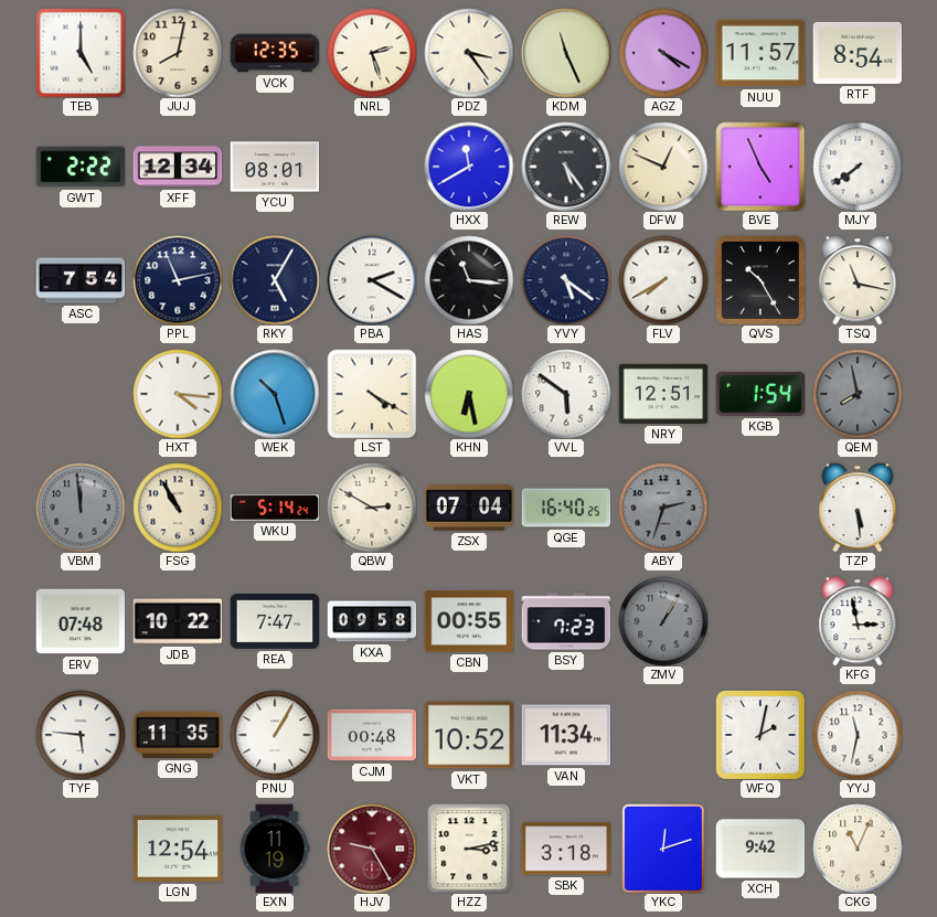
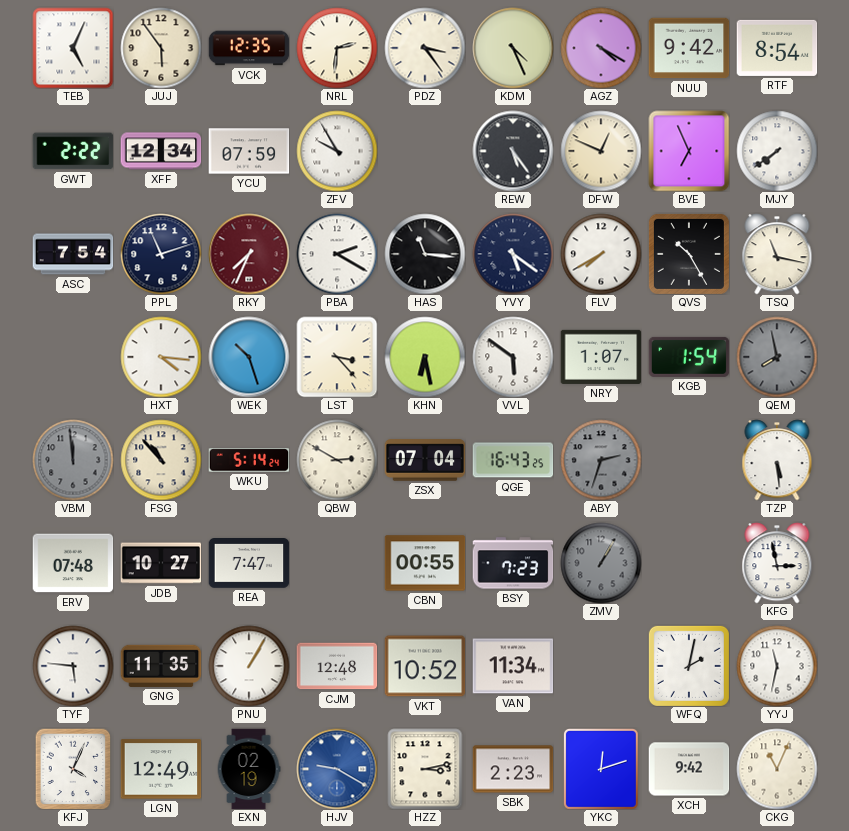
TEB: 5:00 -> 5:04 (73, 48)
JUJ: 8:02 -> 5:54 (161, 48)
NRL: 2:27 -> 2:31 (337, 48)
KDM: 11:26 -> 4:26 (513, 48)
NUU: 11:57 -> 9:42 (689, 48)
YCU: 08:01 -> 07:59 (249, 151)
ZFV: none -> 9:55 (337, 151)
HXX: 11:40 -> none (469, 167)
BVE: 4:56 -> 6:56 (689, 151)
PPL: 11:13 -> 11:12 (161, 254)
RKY: 5:05 -> 7:34 (249, 254)
RKY dial: navy -> burgundy (249, 254)
LST: 4:20 -> 3:23 (337, 357)
NRY: 12:51 -> 1:07 (601, 357)
FSG: 10:55 -> 10:53 (161, 460)
QGE: 16:40 -> 16:43 (513, 460)
JDB: 10:22 -> 10:27 (161, 563)
KXA: 09:58 -> none (372, 621)
CJM: 00:48 -> 12:48 (337, 666)
KFJ: none -> 4:04 (73, 769)
LGN: 12:54 -> 12:49 (161, 769)
EXN: 11:19 -> 02:19 (249, 769)
HJV: 9:25 -> 9:20 (337, 769)
HJV dial: burgundy -> blue (337, 769)
SBK: 3:18 -> 2:23 (513, 769)
